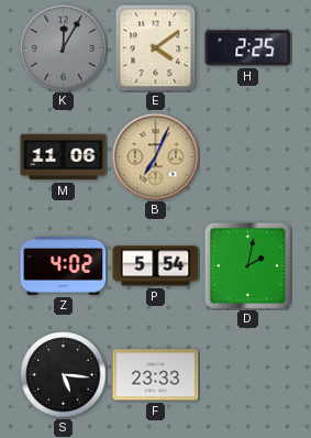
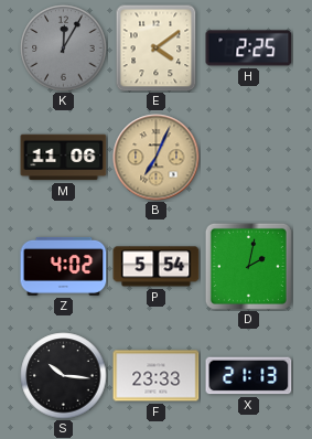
S: 5:16 -> 10:16 (64, 376)
X: none -> 21:13 (249, 376)
